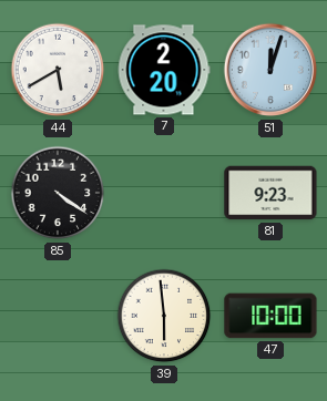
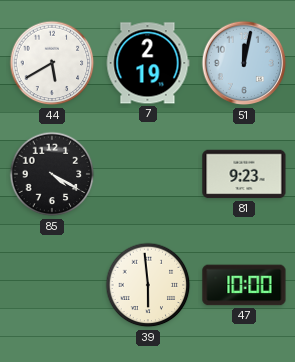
7: 2:20 -> 2:19 (148, 63)
51: 12:03 -> 12:02 (244, 63)
85: 4:21 -> 4:20 (52, 174)
